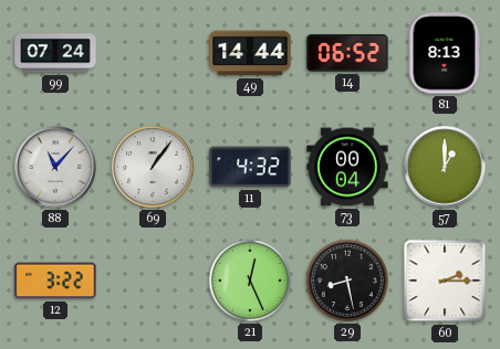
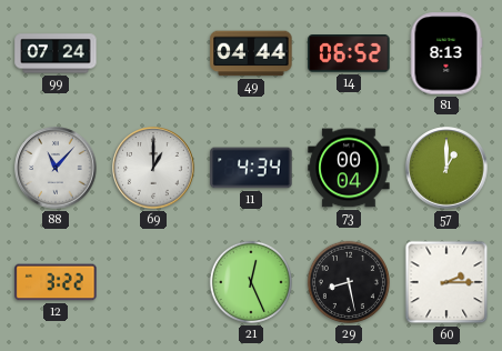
49: 14:44 -> 04:44 (251, 53)
69: 1:06 -> 1:00 (153, 168)
11: 4:32 -> 4:34 (251, 168)
